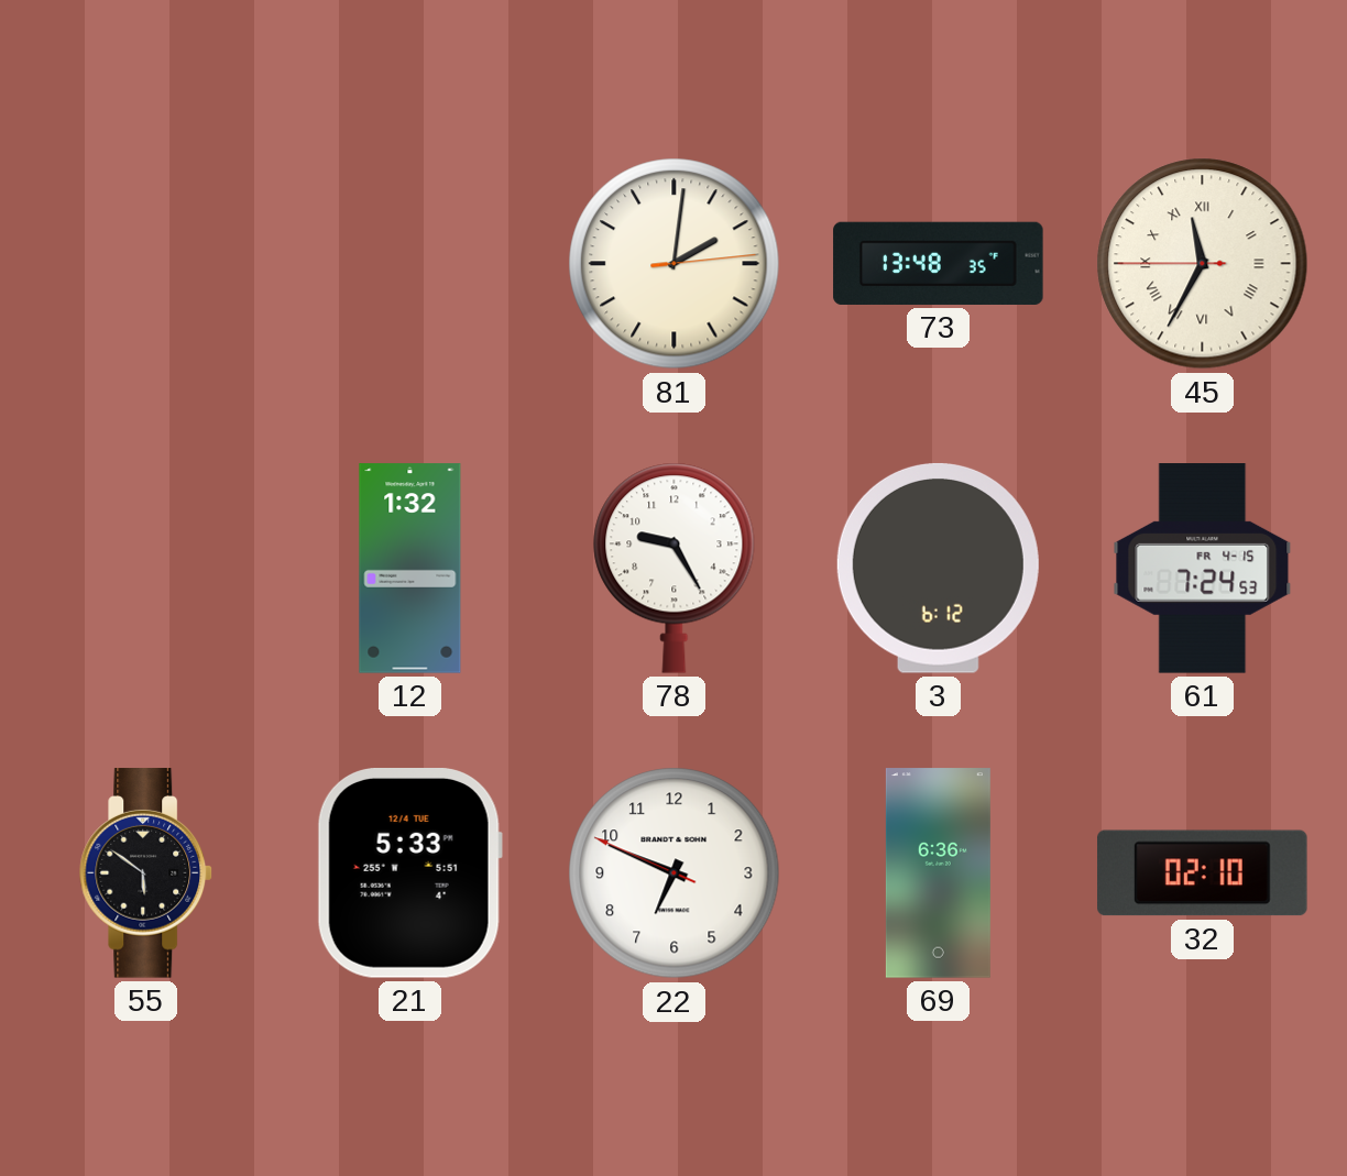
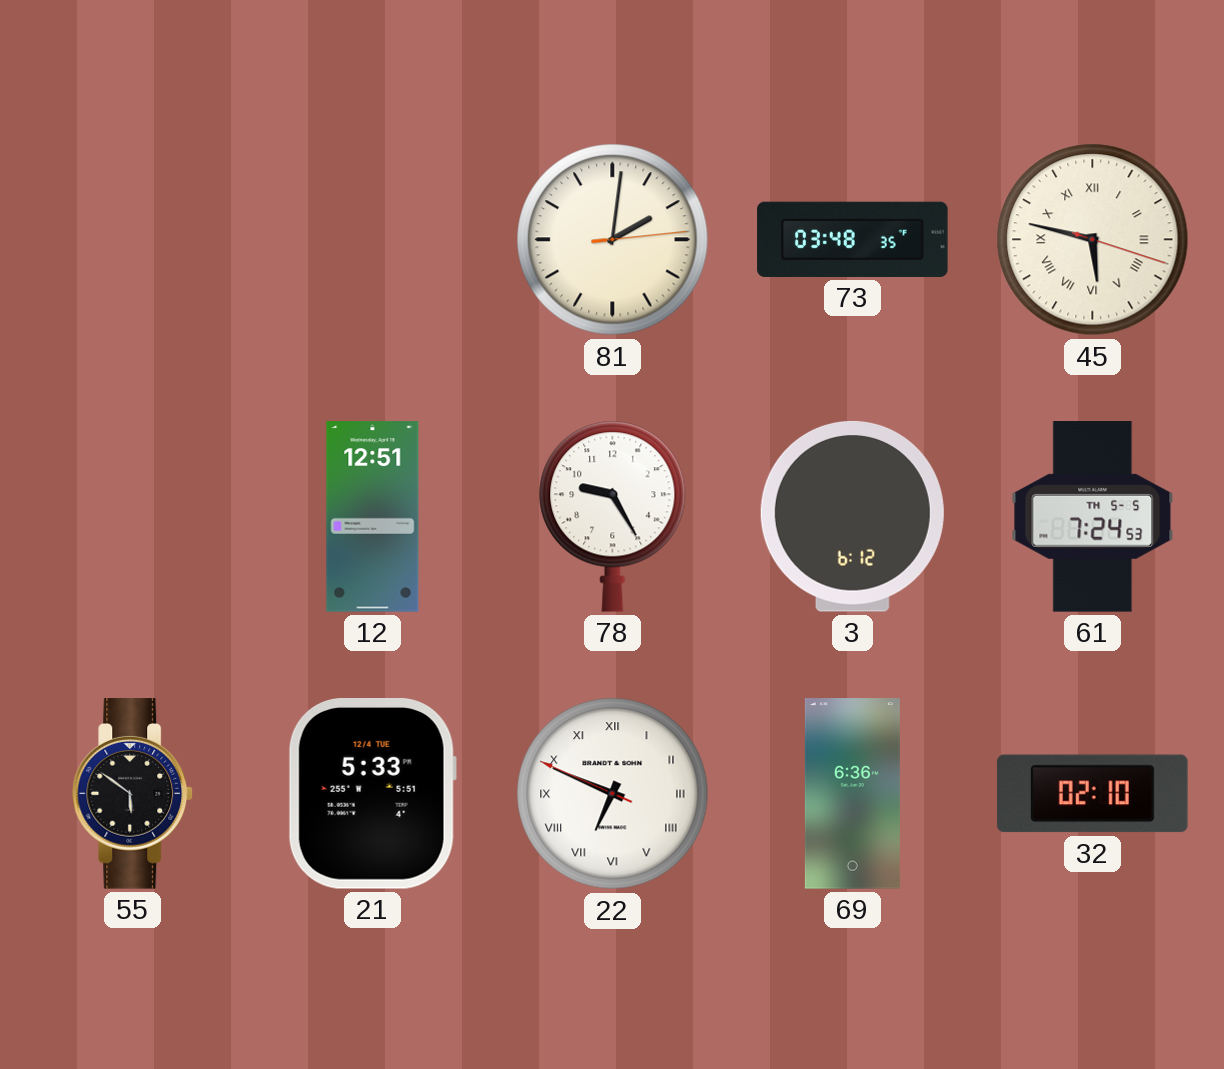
73: 13:48 -> 03:48 (853, 239)
45: 11:34 -> 5:47 (1093, 240)
12: 1:32 -> 12:51 (373, 517)
61 date: FR 4-15 -> TH 5-5 (1093, 517)
22 numerals: Arabic -> Roman (613, 794)
